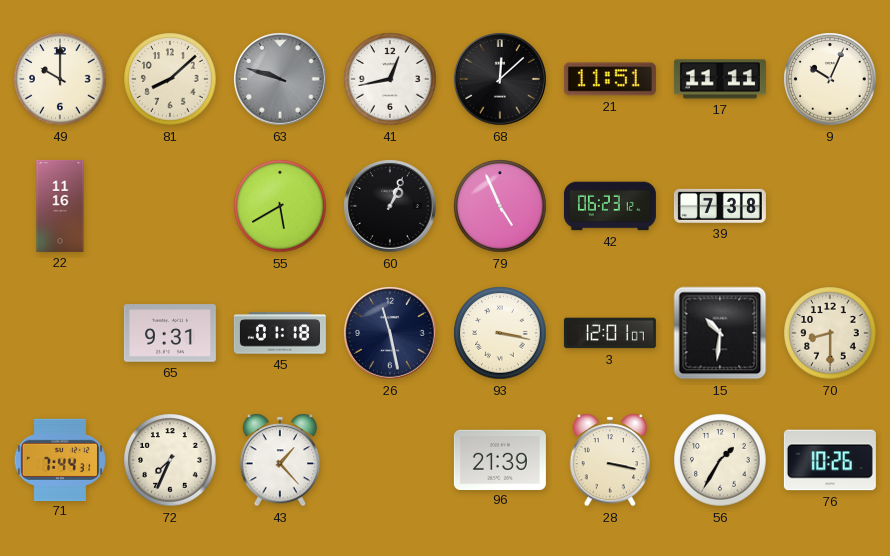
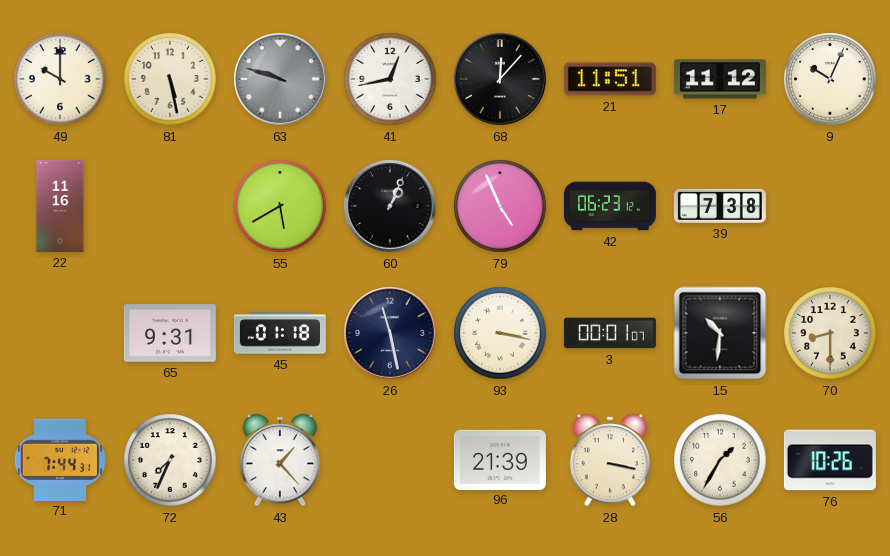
81: 8:08 -> 5:28 (170, 79)
68: 12:08 -> 12:07 (500, 79)
17: 11:11 -> 11:12 (720, 79)
3: 12:01 -> 00:01 (610, 333)
